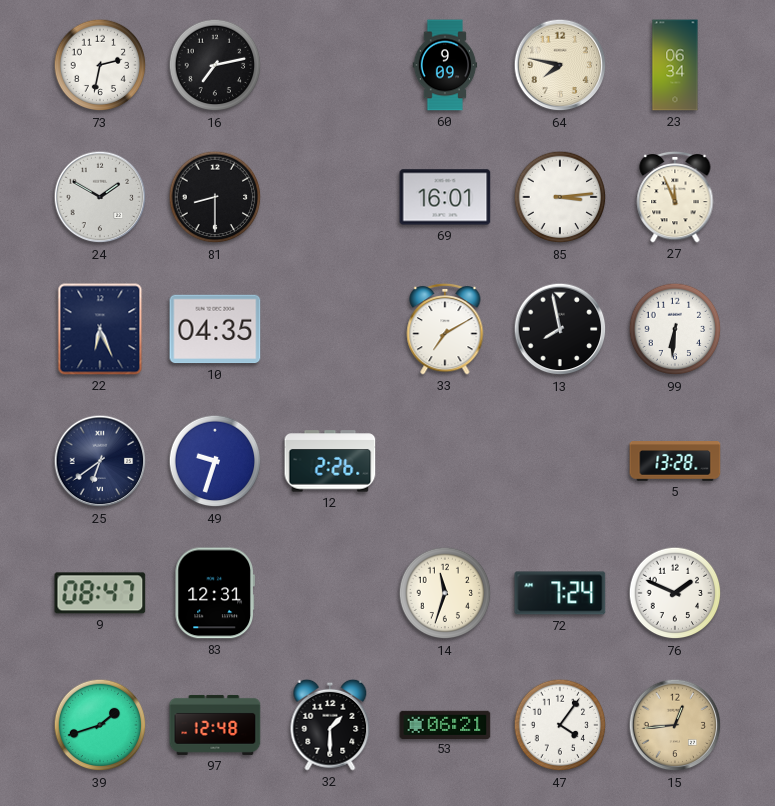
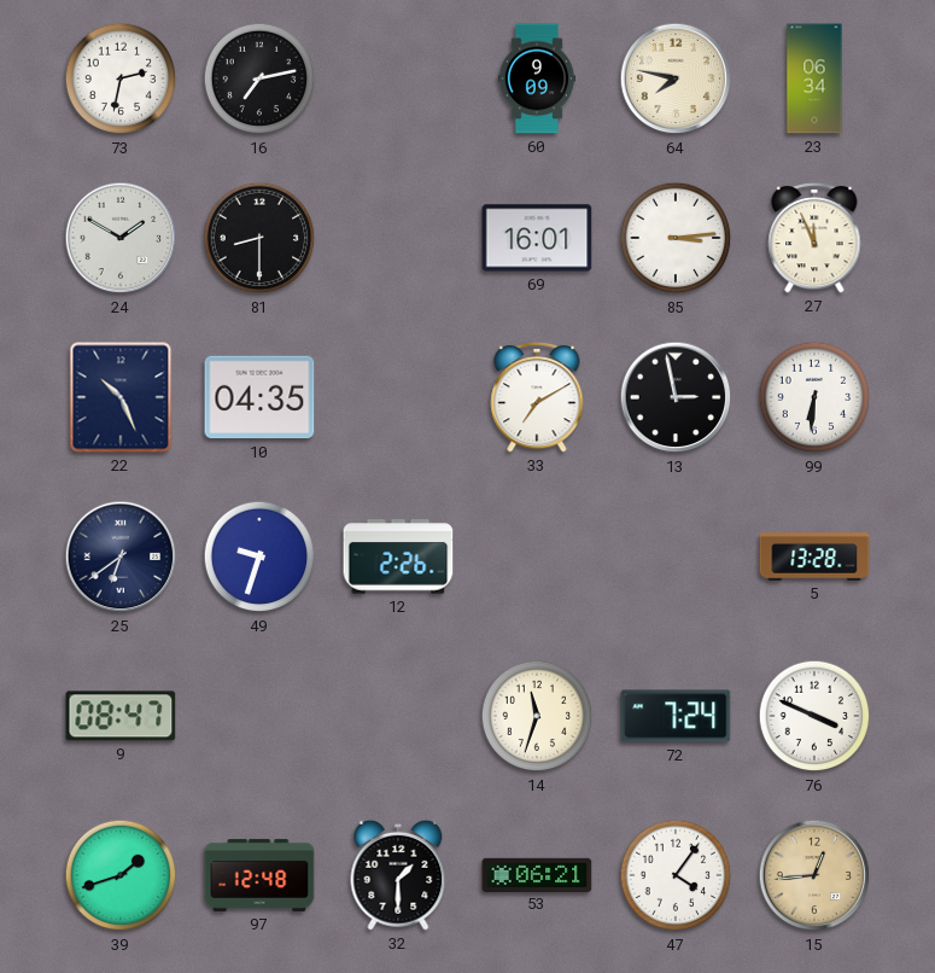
22: 6:26 -> 10:26 (121, 397)
13: 7:58 -> 2:58 (676, 397)
83: 12:31 -> none (214, 593)
76: 1:49 -> 3:49 (814, 716)
